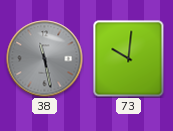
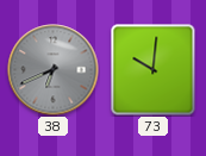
38: 11:28 -> 6:41 (54, 70)
